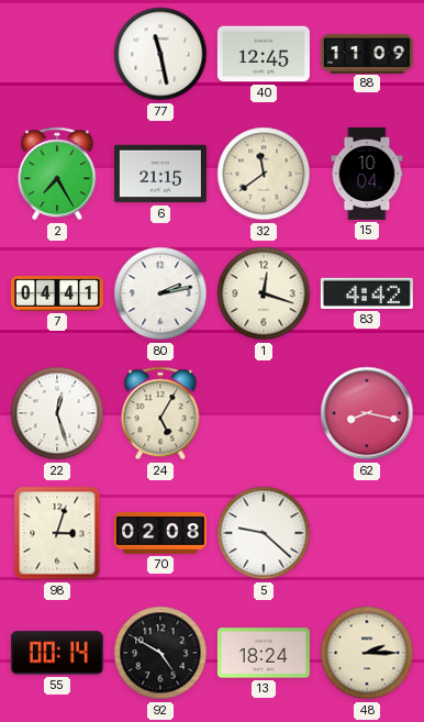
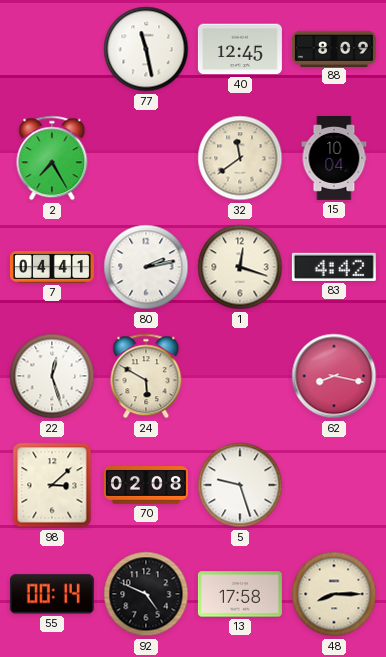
88: 11:09 -> 8:09 (334, 48)
6: 21:15 -> none (160, 174)
24: 5:05 -> 5:50 (146, 376)
98: 3:03 -> 3:08 (52, 485)
5: 9:22 -> 9:27 (240, 485)
92: 4:50 -> 4:49 (146, 594)
13: 18:24 -> 17:58 (240, 594)
48: 2:15 -> 8:15 (334, 594)
